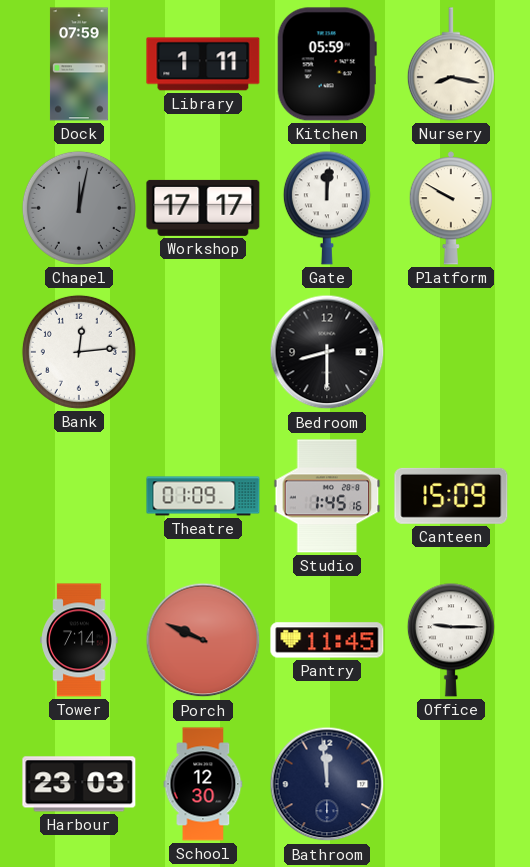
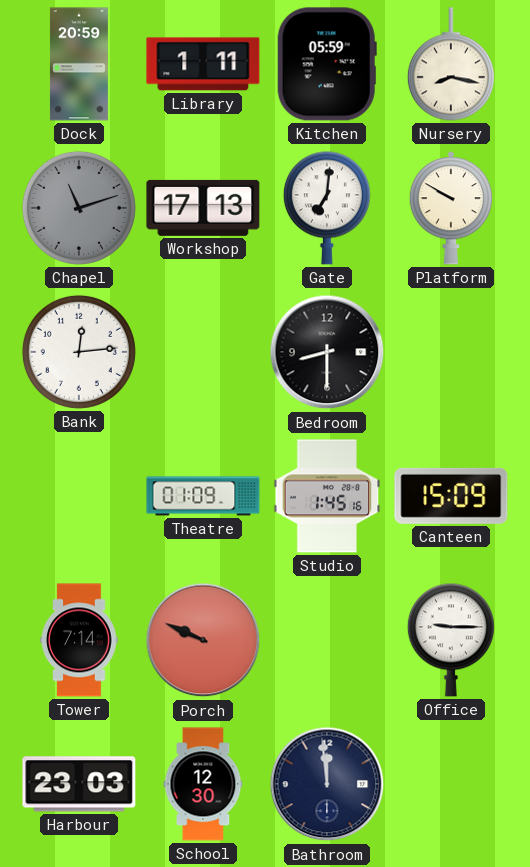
Dock: 07:59 -> 20:59 (79, 64)
Chapel: 12:02 -> 11:12 (79, 208)
Workshop: 17:17 -> 17:13 (203, 208)
Gate: 12:01 -> 7:01 (327, 208)
Pantry: 11:45 -> none (327, 640)
